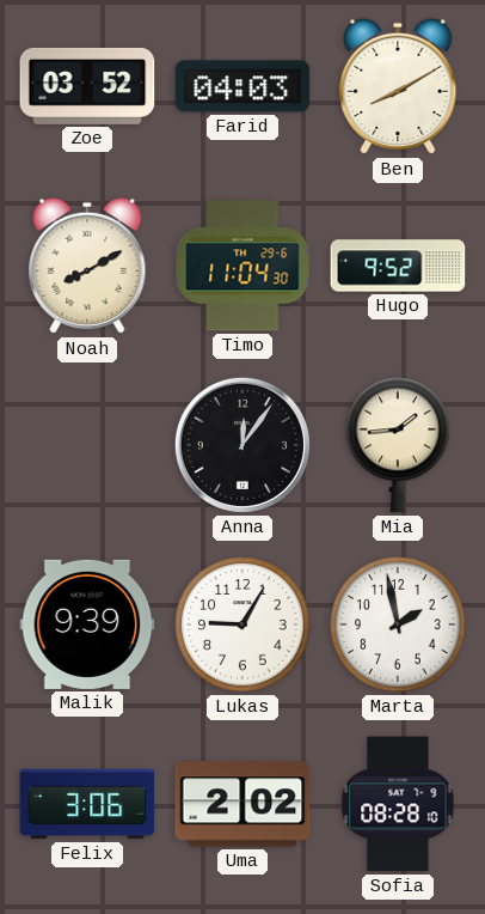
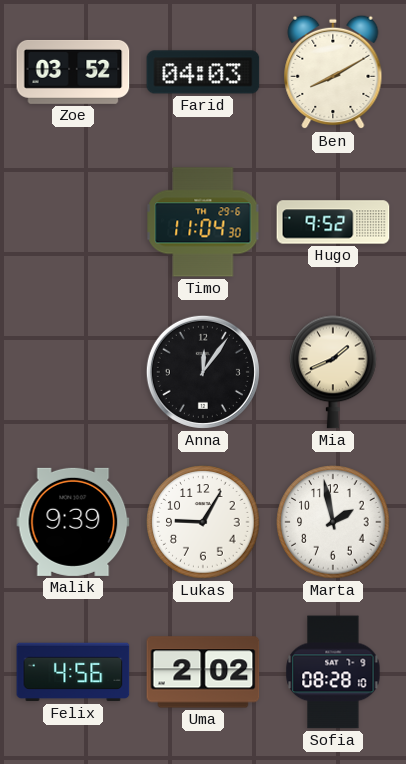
Noah: 8:10 -> none (87, 266)
Mia: 1:44 -> 1:41 (333, 372)
Felix: 3:06 -> 4:56 (73, 672)
